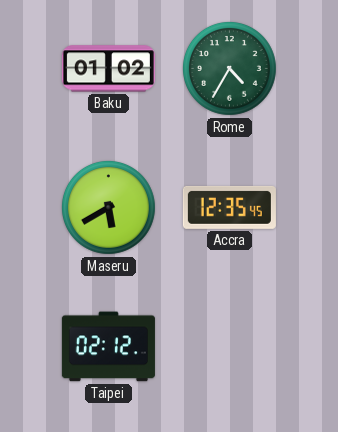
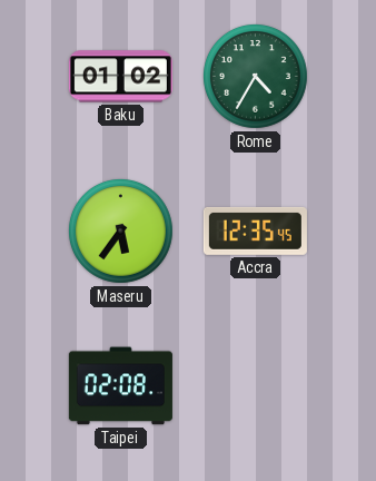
Maseru: 5:40 -> 5:36 (120, 230)
Taipei: 02:12 -> 02:08 (120, 386)
